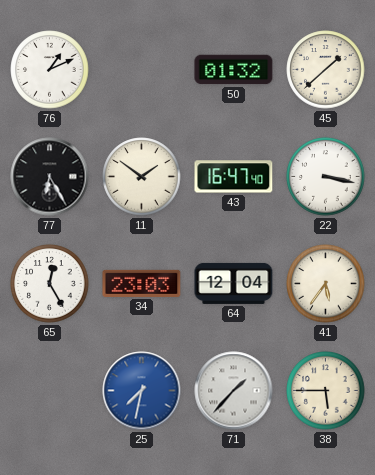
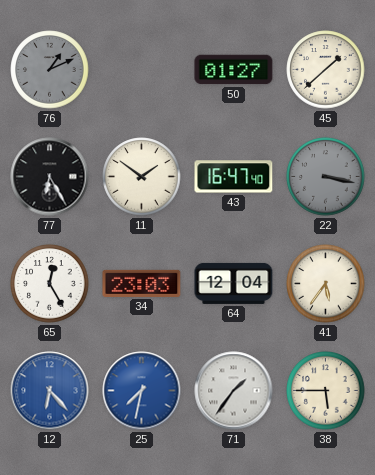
76 dial: white -> grey (50, 70)
50: 01:32 -> 01:27 (234, 70)
22 dial: white -> grey (326, 177)
12: none -> 6:23 (50, 391)
71: 1:37 -> 1:36 (234, 391)
